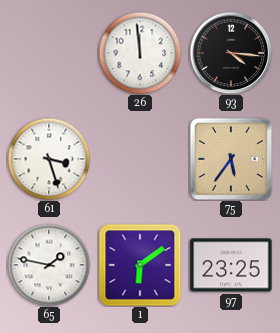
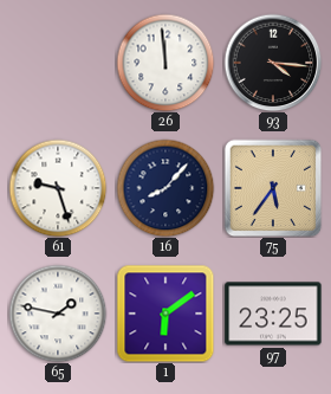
61: 3:27 -> 9:27 (58, 188)
16: none -> 8:07 (165, 188)
